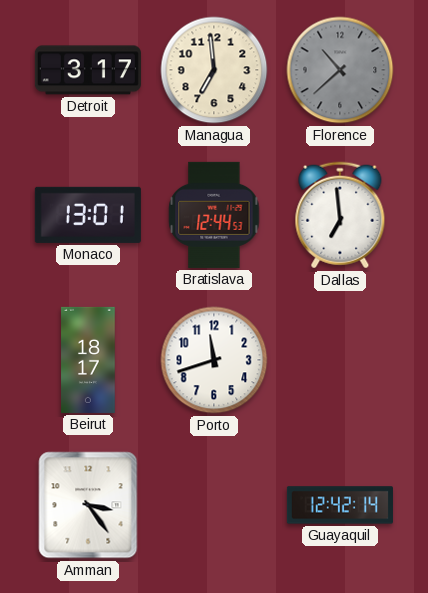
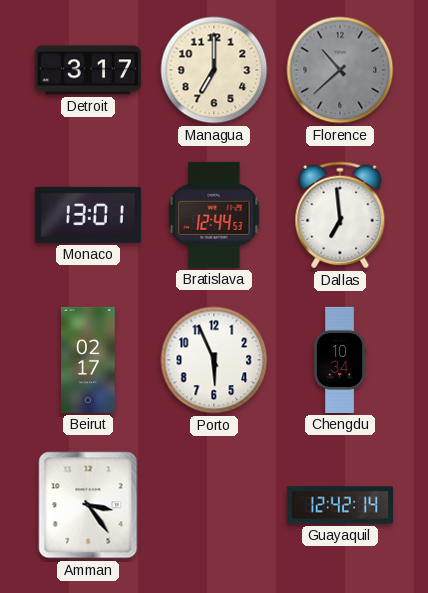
Managua: 6:59 -> 7:00 (214, 70)
Beirut: 18:17 -> 02:17 (88, 360)
Porto: 11:42 -> 5:56 (214, 360)
Chengdu: none -> 10:34 (340, 360)
